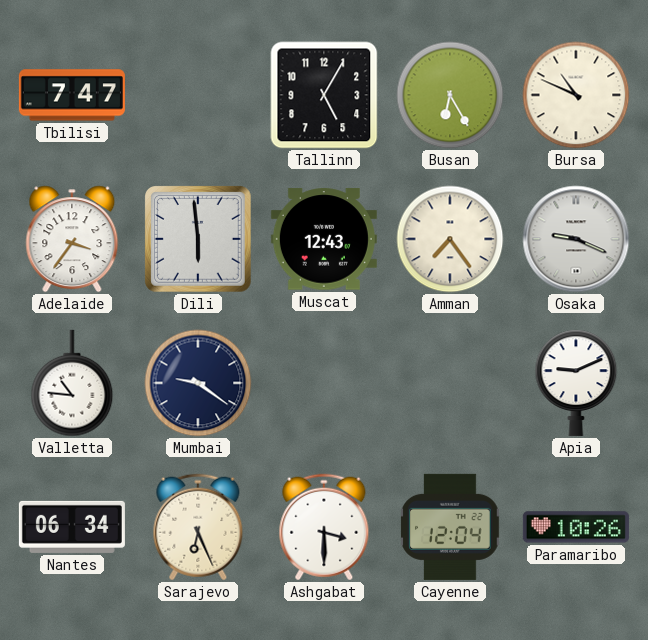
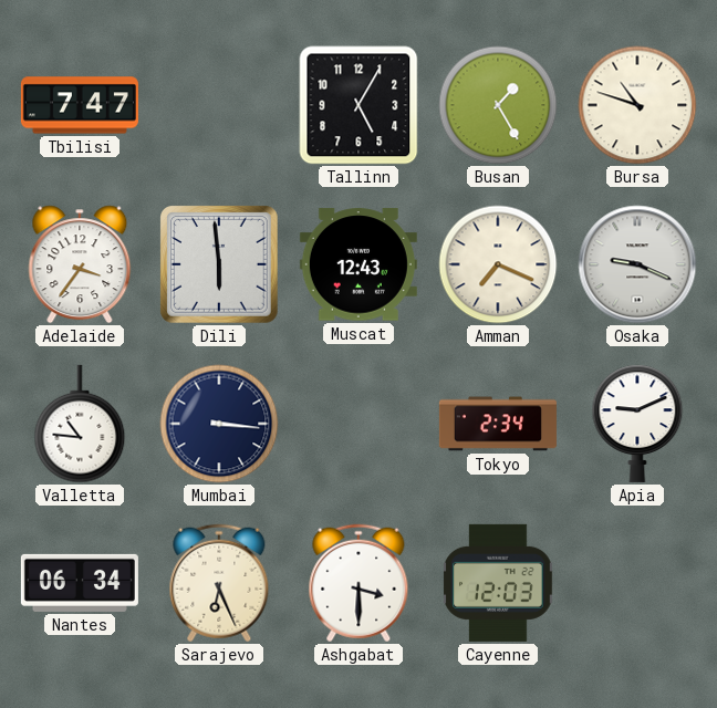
Busan: 6:25 -> 1:25 (498, 105)
Bursa: 10:49 -> 10:48 (637, 105)
Amman: 7:24 -> 7:19 (498, 264)
Mumbai: 9:21 -> 3:16 (219, 424)
Tokyo: none -> 2:34 (498, 424)
Cayenne: 12:04 -> 12:03 (498, 583)
Paramaribo: 10:26 -> none (576, 527)
